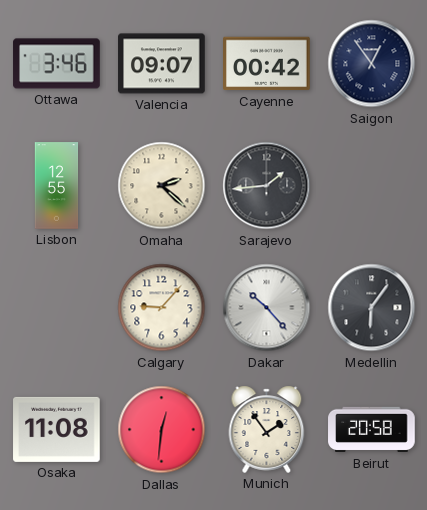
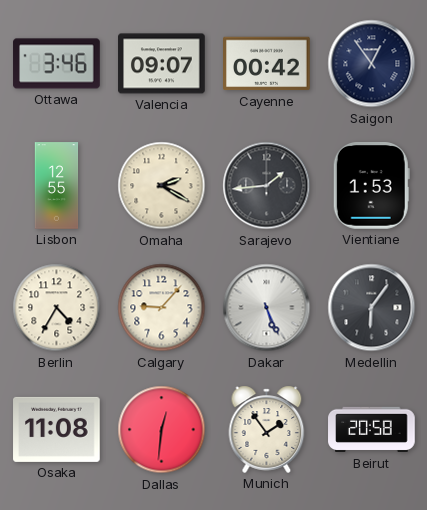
Omaha: 2:22 -> 2:20 (162, 186)
Vientiane: none -> 1:53 (371, 186)
Berlin: none -> 4:35 (57, 308)
Dakar: 10:23 -> 5:26 (267, 308)
